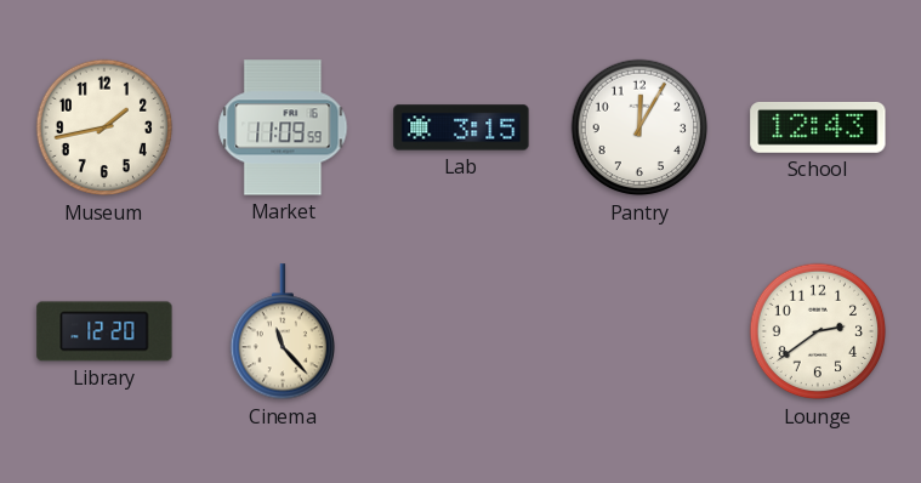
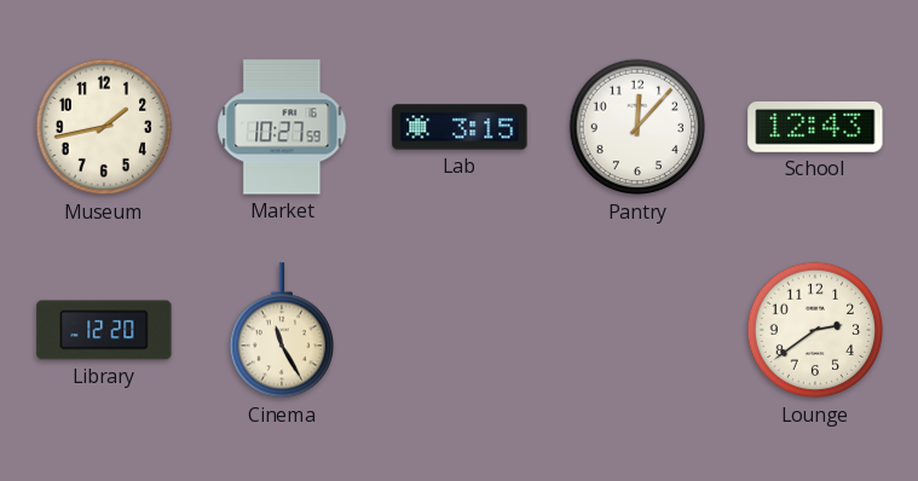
Market: 11:09 -> 10:27 (282, 127)
Pantry: 12:05 -> 12:07 (637, 127)
Cinema: 11:23 -> 11:25 (281, 331)
